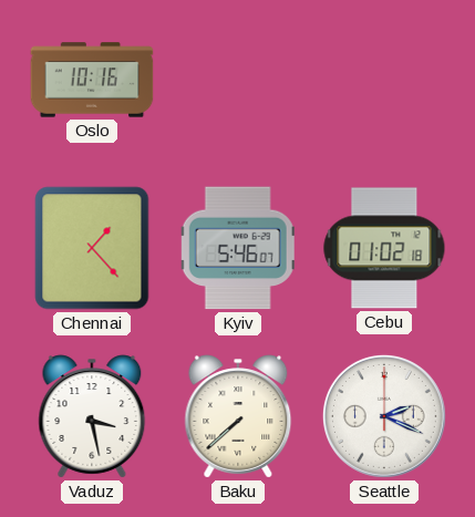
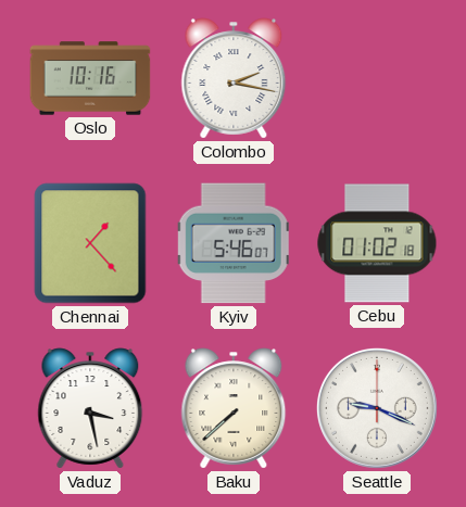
Colombo: none -> 2:17 (234, 78)
Seattle: 2:19 -> 9:19 (377, 408)
